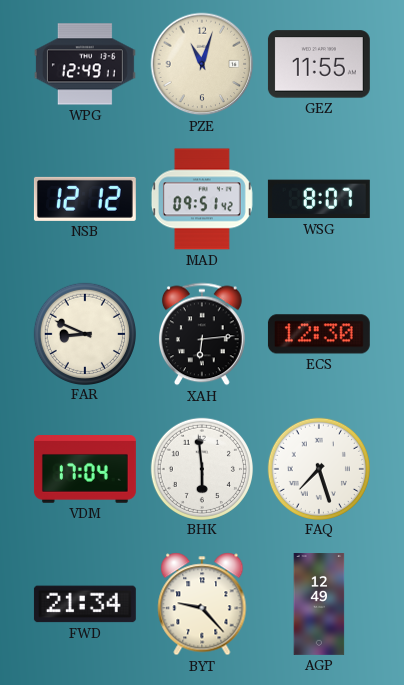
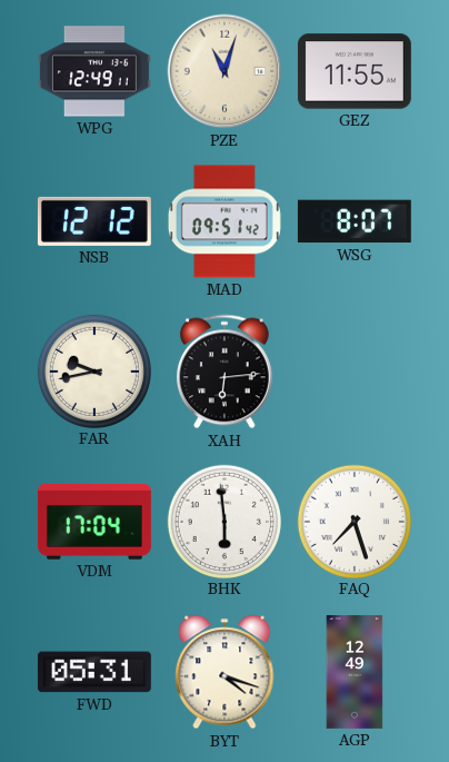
FAR: 8:49 -> 9:43 (93, 370)
ECS: 12:30 -> none (319, 334)
FWD: 21:34 -> 05:31 (94, 672)
BYT: 9:23 -> 4:18 (225, 672)
